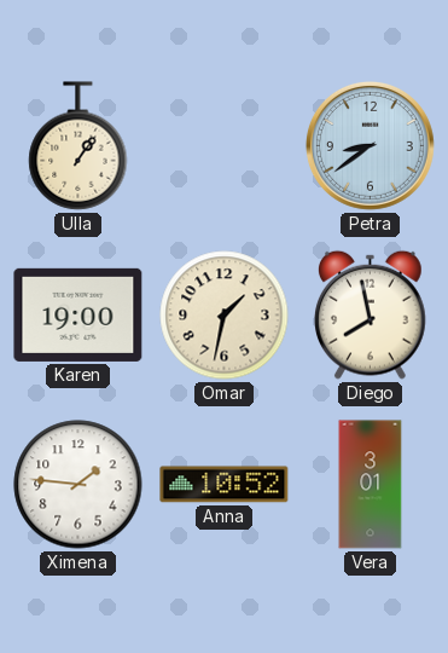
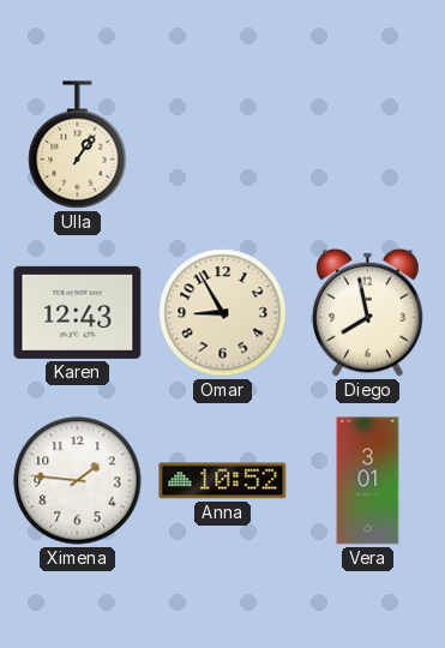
Petra: 8:39 -> none (370, 145)
Karen: 19:00 -> 12:43 (78, 312)
Omar: 1:32 -> 8:55 (223, 313)
